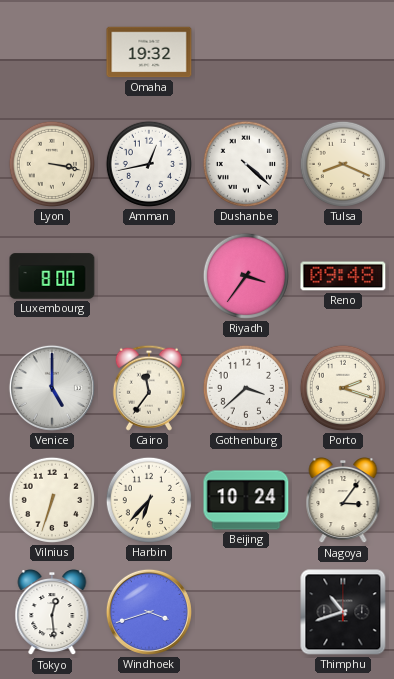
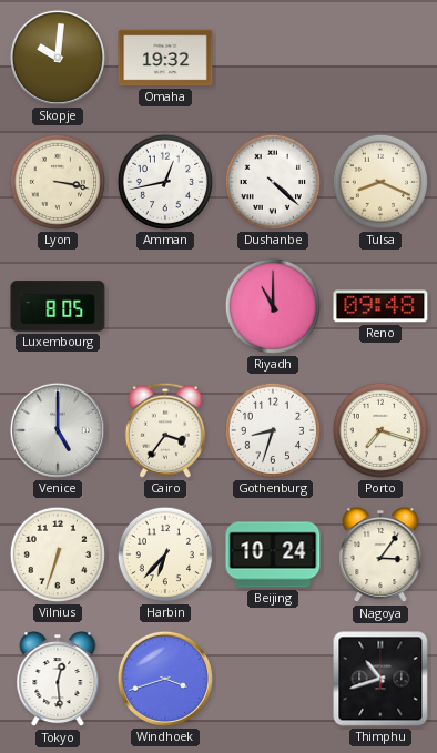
Skopje: none -> 10:01 (58, 58)
Luxembourg: 8:00 -> 8:05 (58, 306)
Riyadh: 3:36 -> 11:00 (273, 306)
Cairo: 11:36 -> 3:36 (165, 430)
Gothenburg: 3:38 -> 8:33 (273, 430)
Porto: 2:18 -> 7:18 (380, 430)
